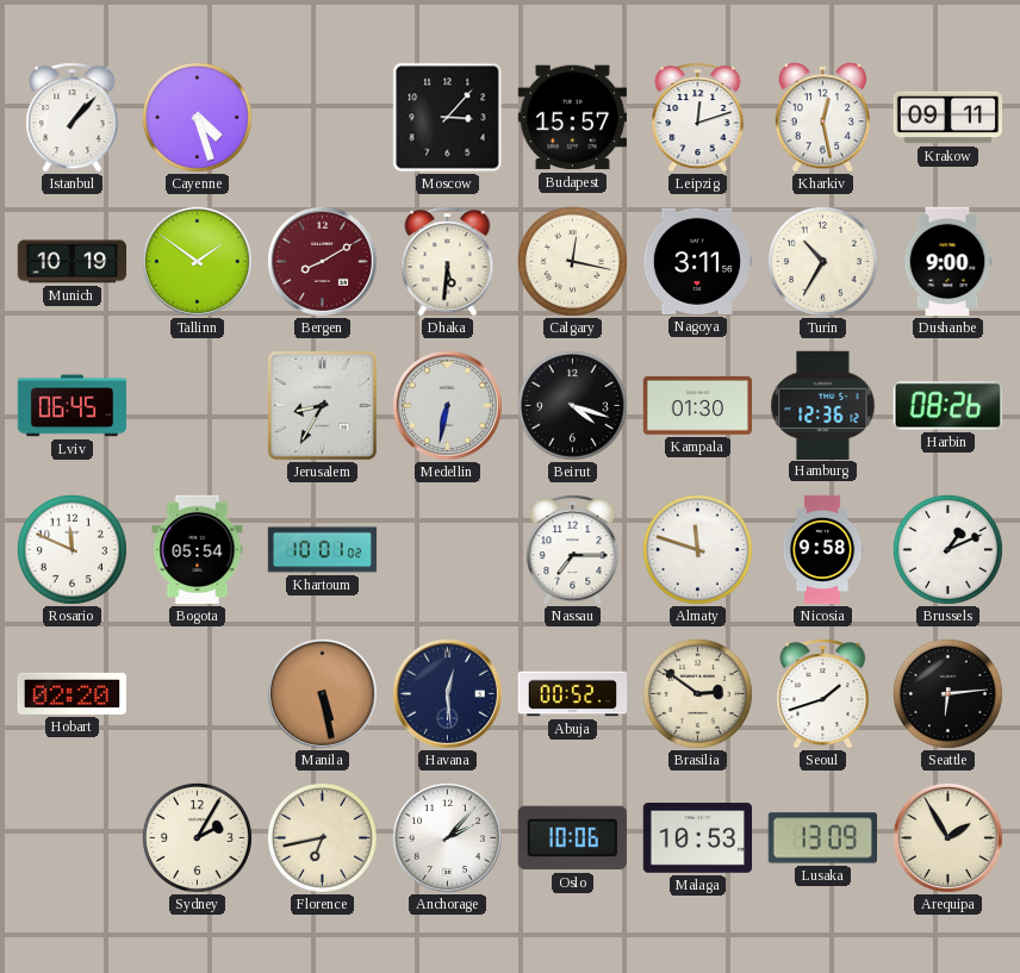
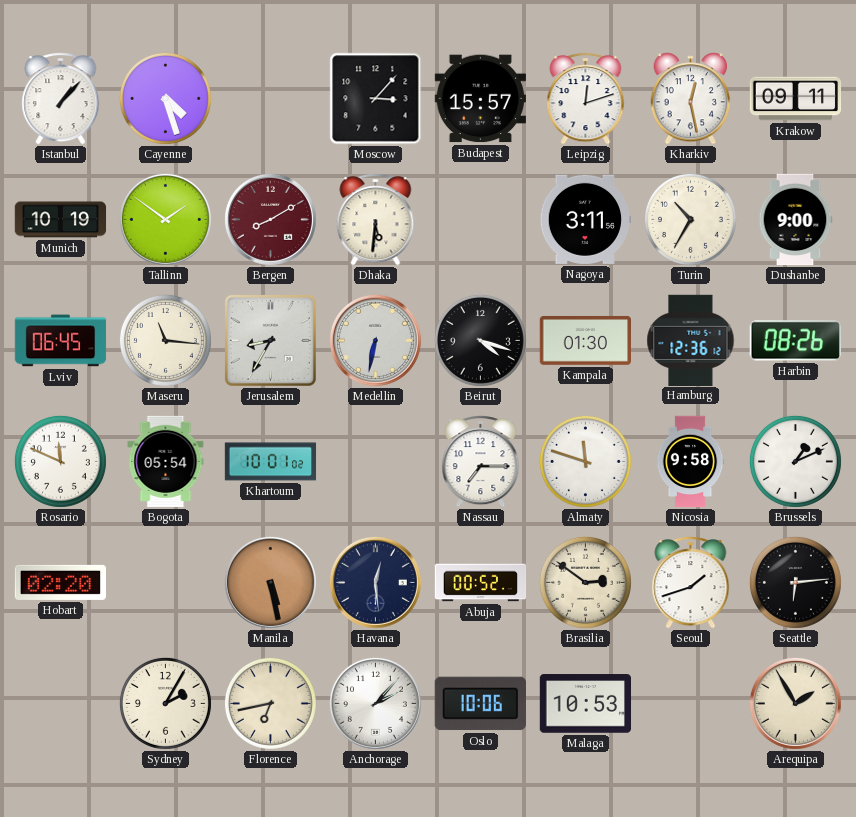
Calgary: 12:17 -> none (572, 261)
Maseru: none -> 11:16 (165, 340)
Lusaka: 13:09 -> none (822, 838)
